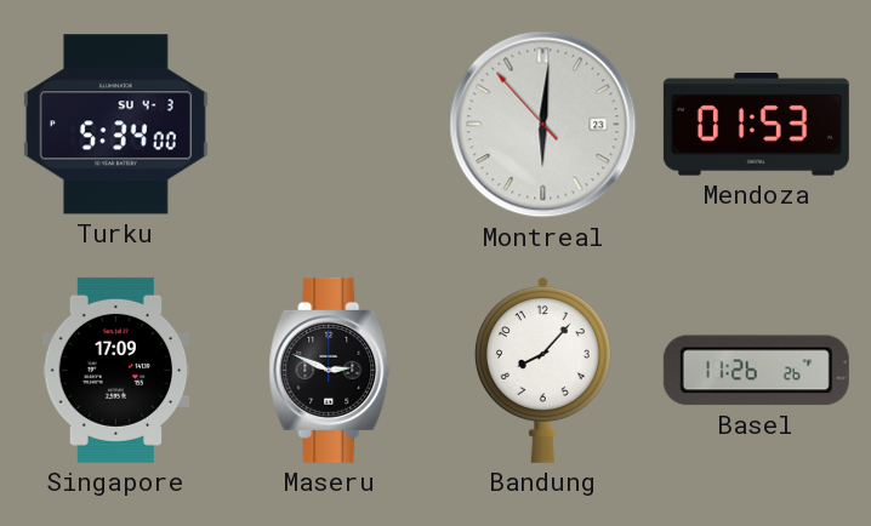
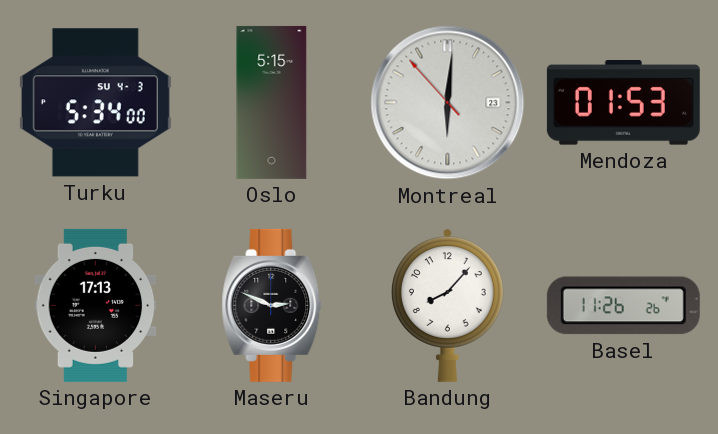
Oslo: none -> 5:15 (272, 102)
Singapore: 17:09 -> 17:13 (96, 305)
